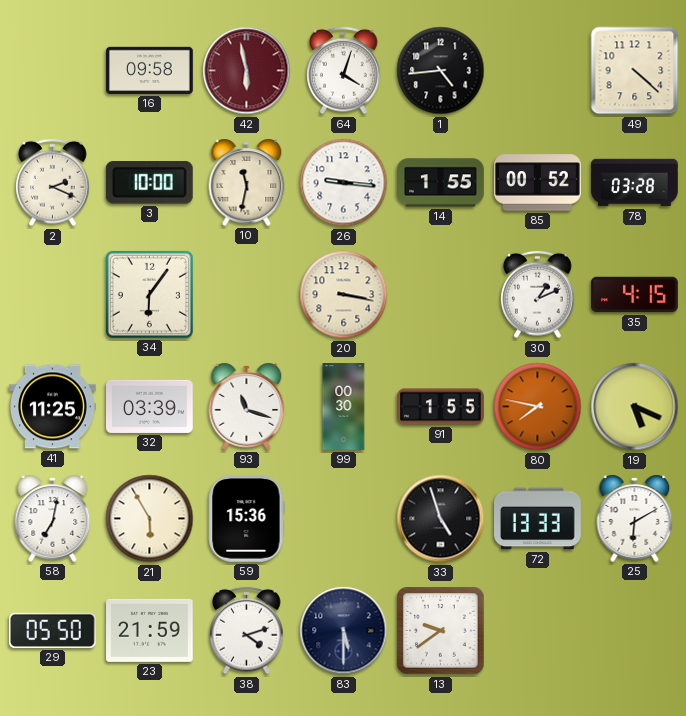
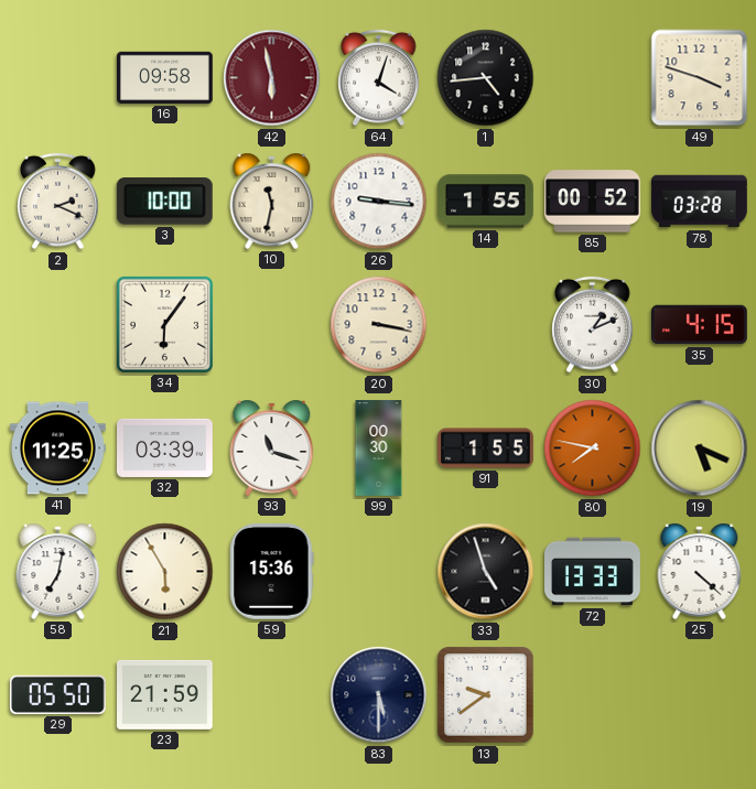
49: 4:22 -> 3:48 (700, 78)
25: 6:10 -> 4:22 (700, 571)
38: 4:12 -> none (247, 631)
